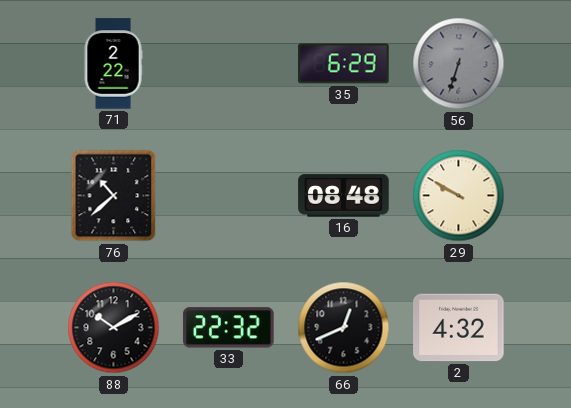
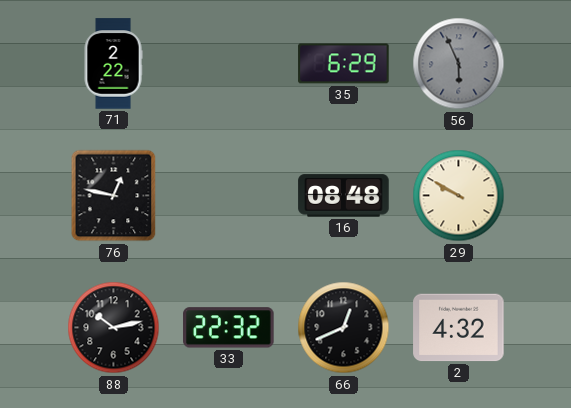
56: 6:33 -> 5:56 (459, 64)
76: 10:38 -> 12:47 (114, 196)
88: 10:10 -> 10:13 (114, 328)
